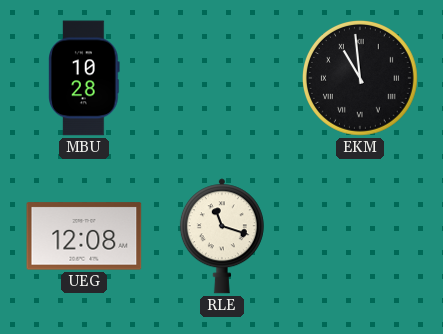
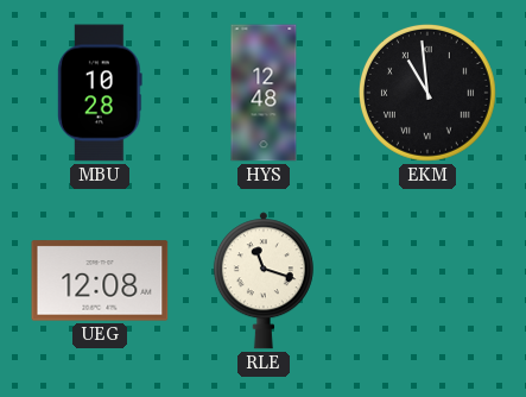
HYS: none -> 12:48 (264, 93)
